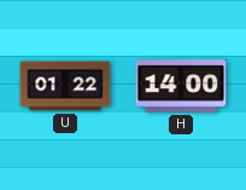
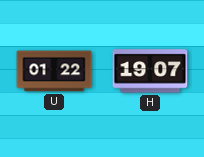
H: 14:00 -> 19:07 (150, 71)
